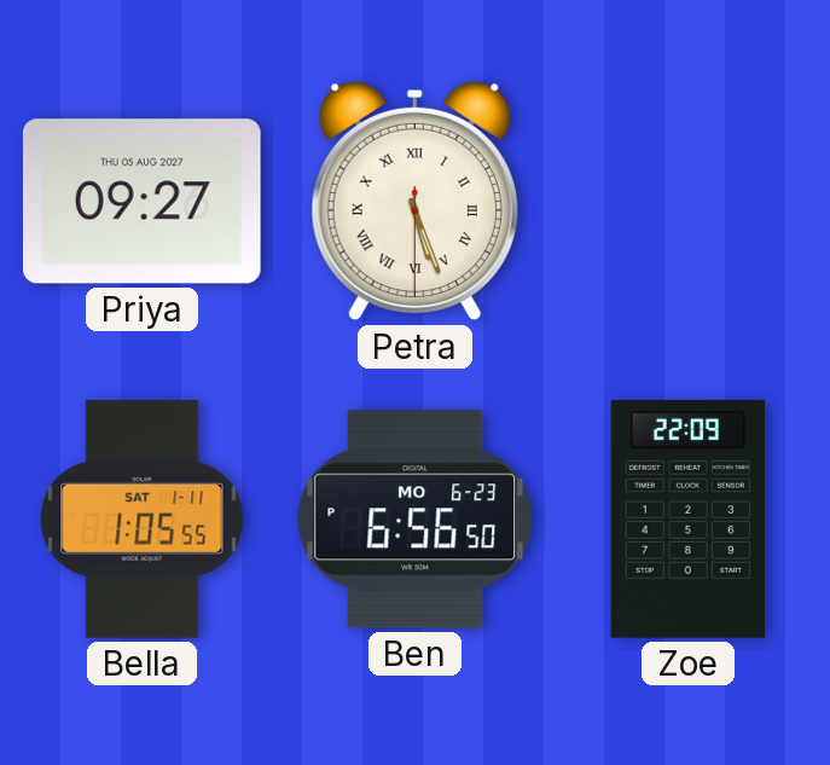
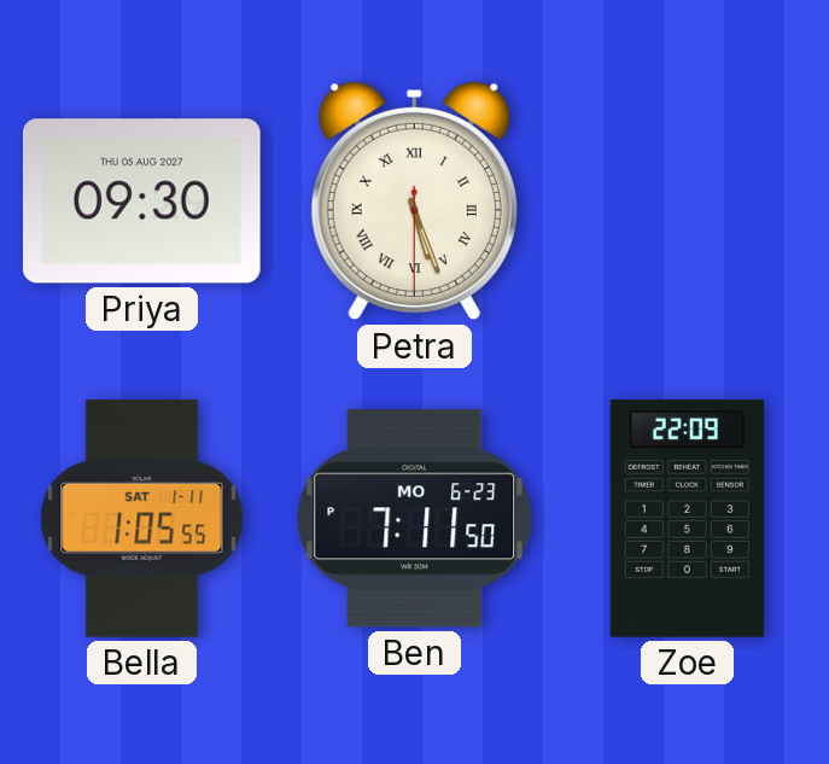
Priya: 09:27 -> 09:30 (141, 202)
Ben: 6:56 -> 7:11 (415, 519)
